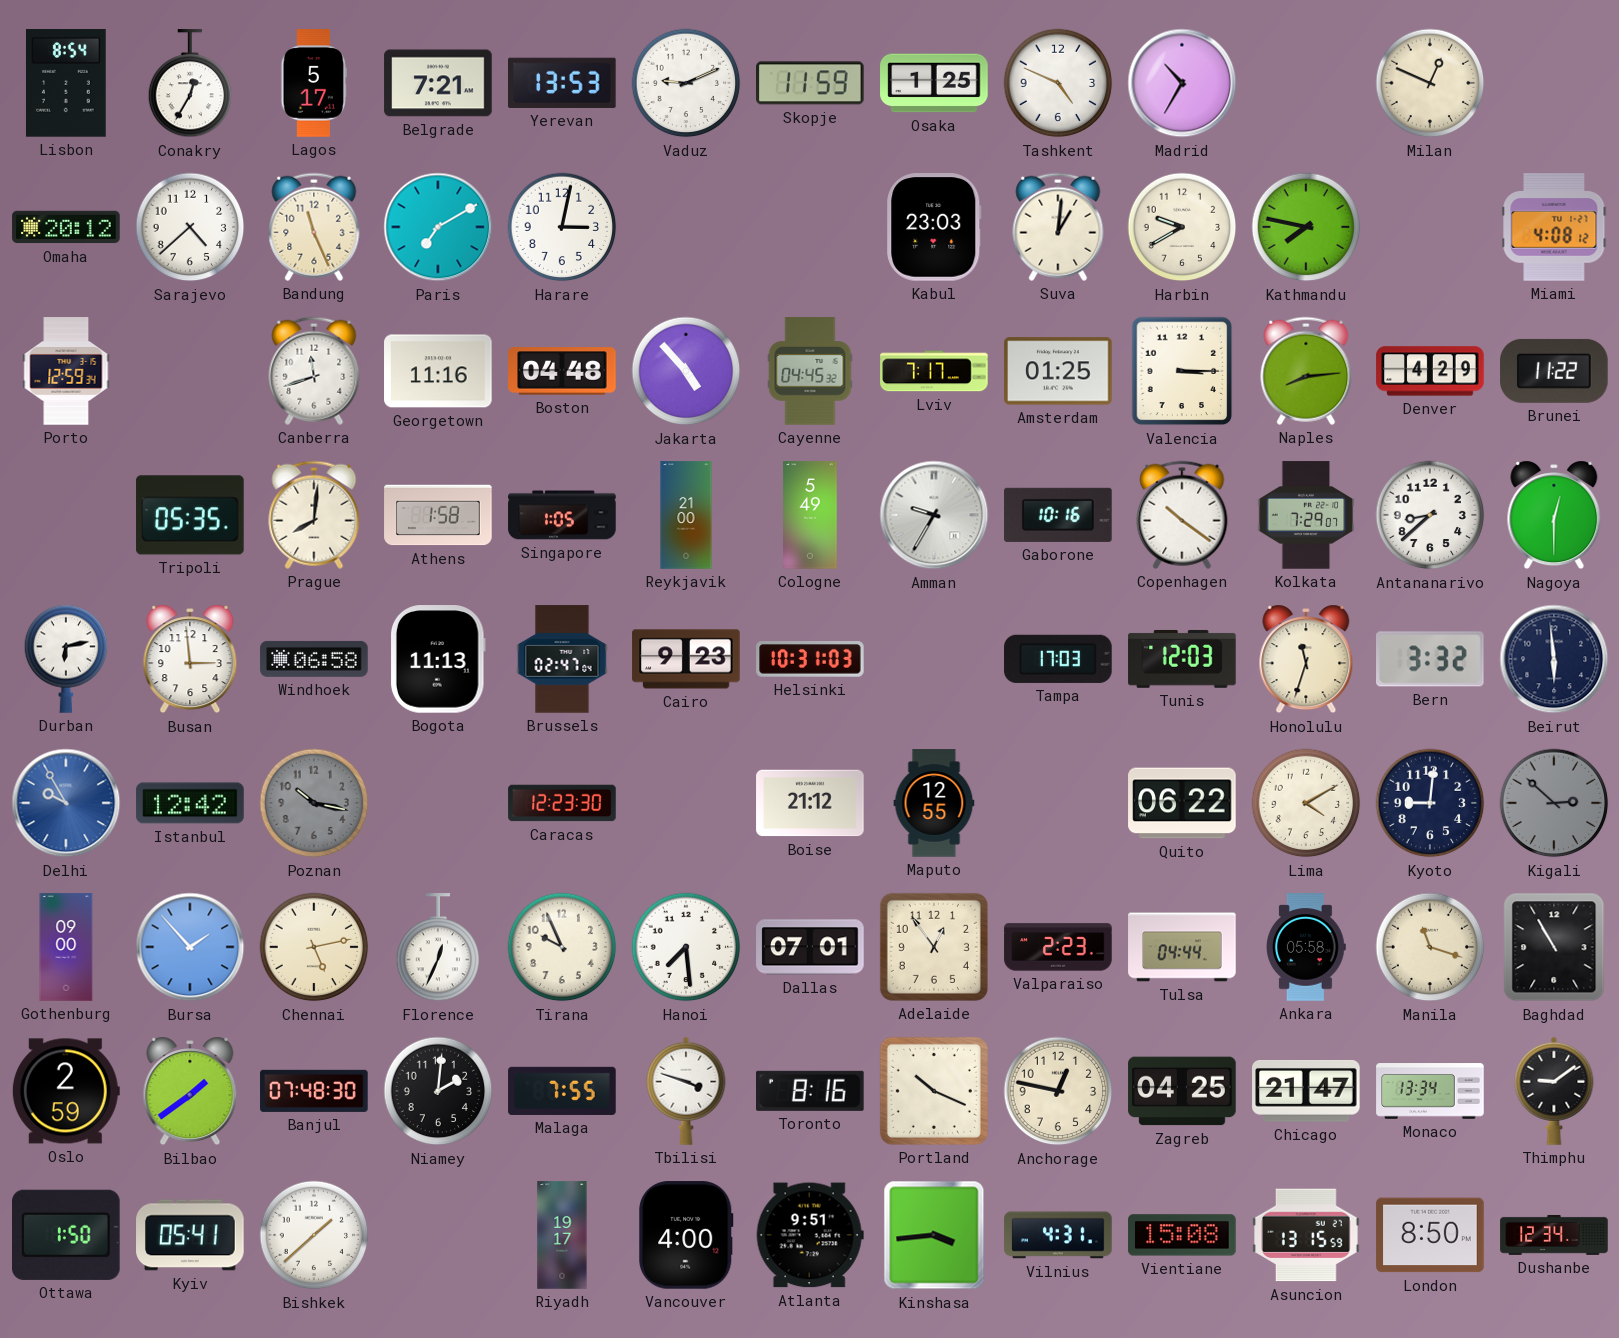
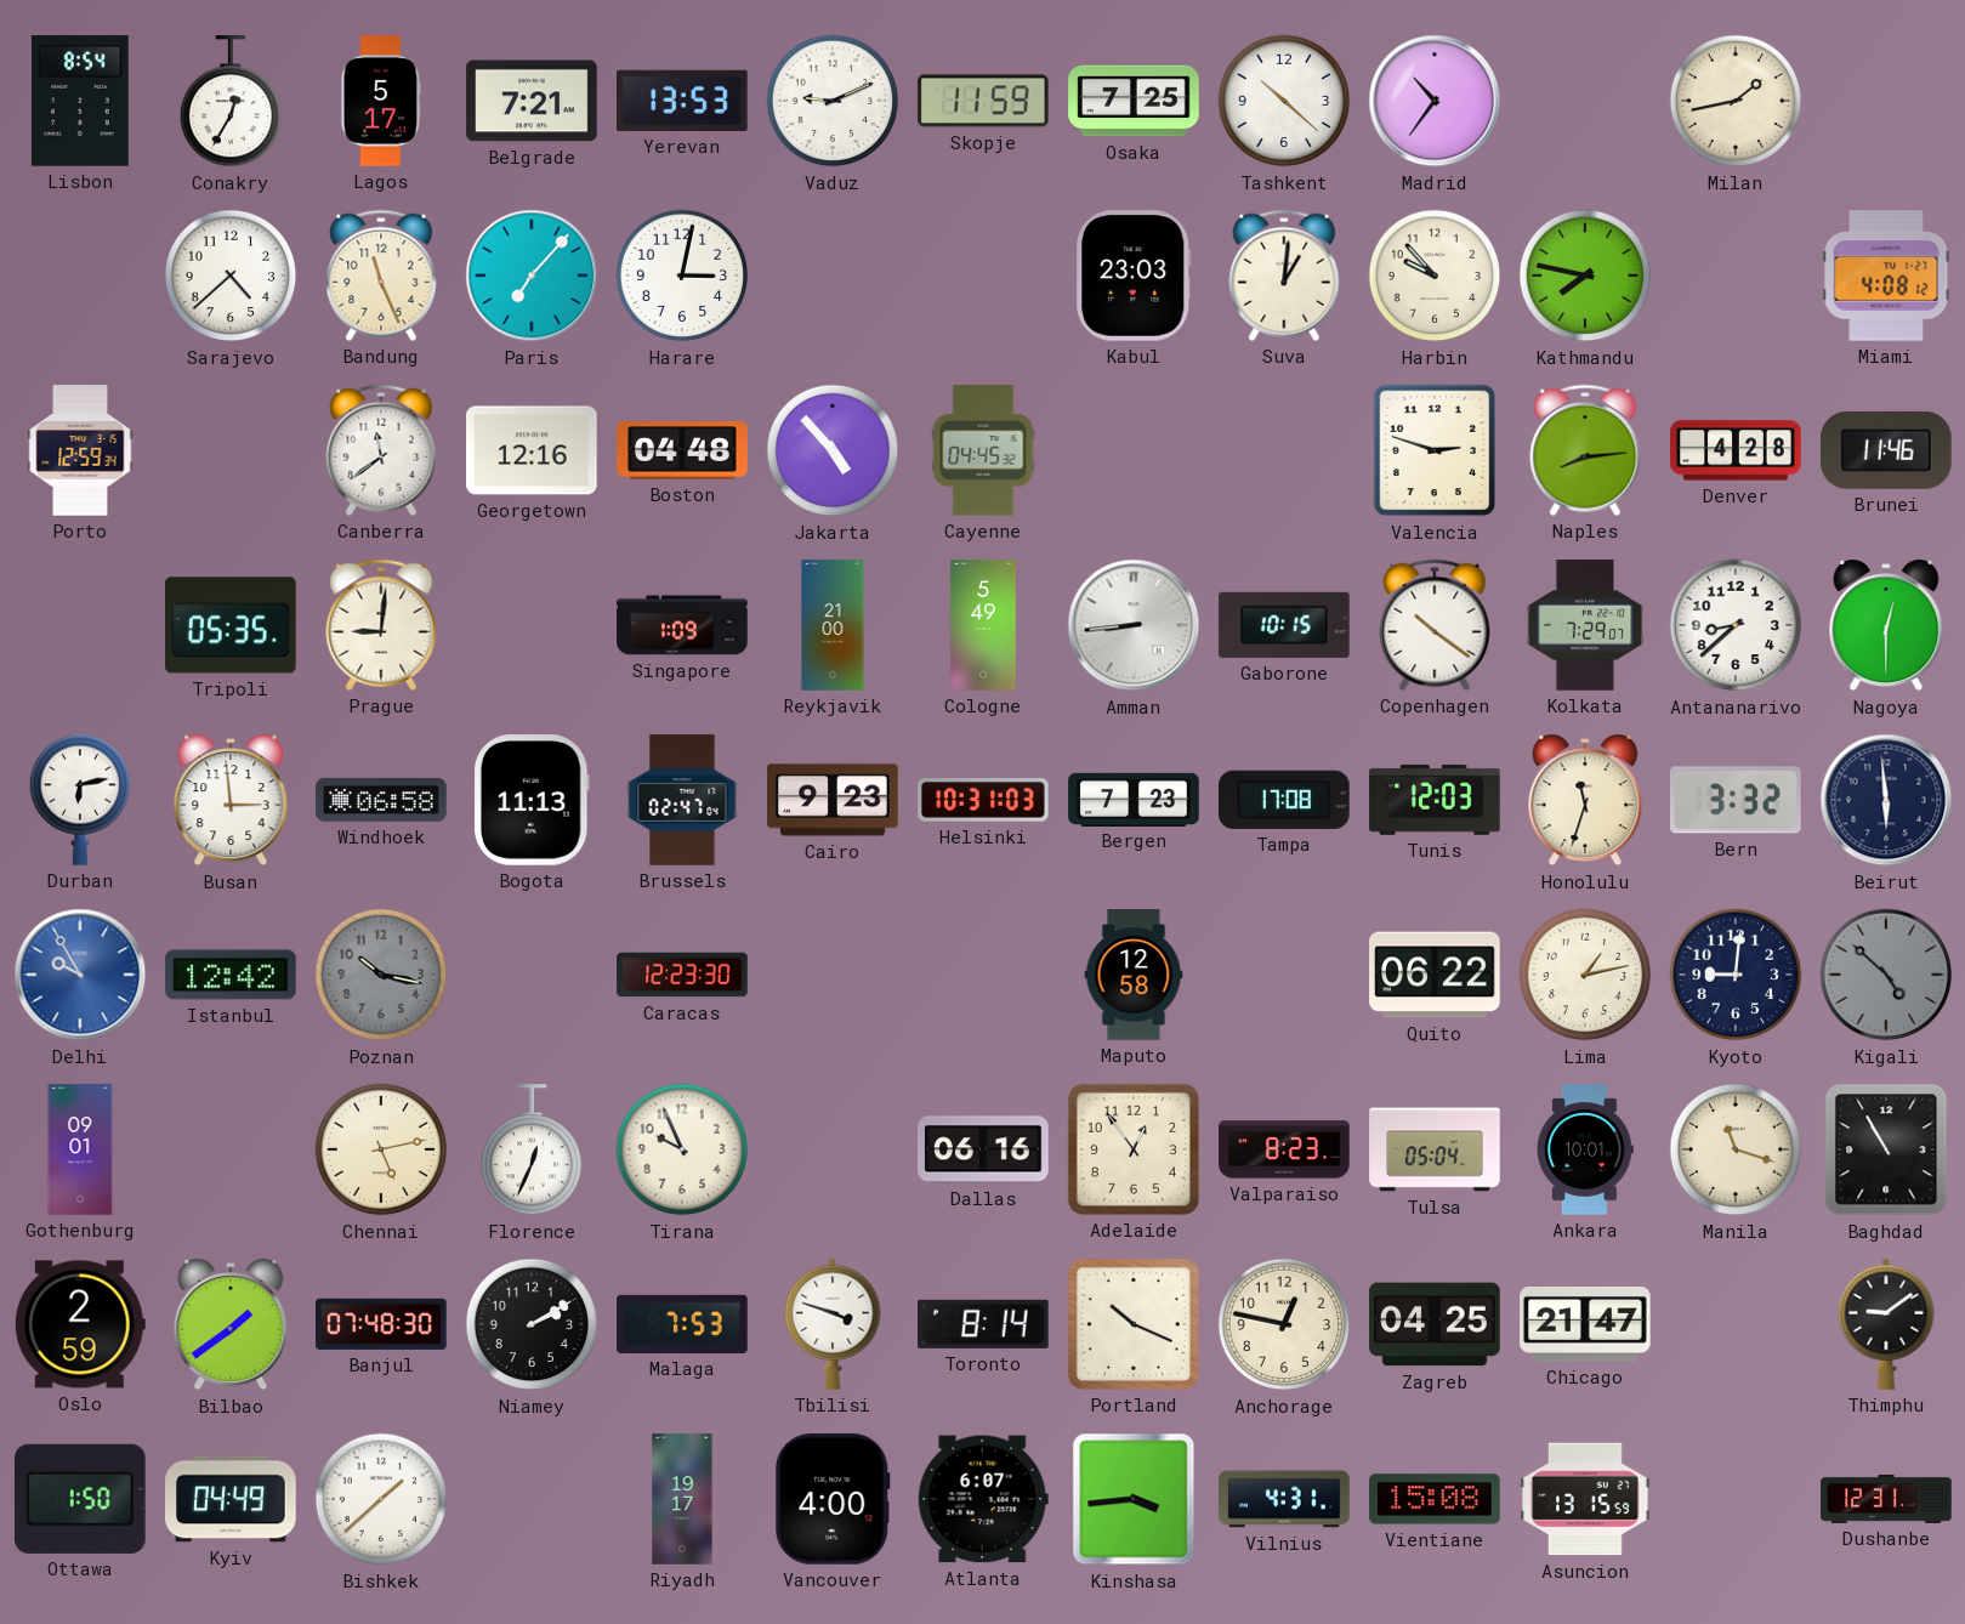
Osaka: 1:25 -> 7:25 (1134, 101)
Tashkent: 4:49 -> 10:22 (1284, 101)
Madrid: 10:35 -> 10:36 (1435, 101)
Milan: 12:49 -> 1:43 (1736, 101)
Omaha: 20:12 -> none (66, 227)
Paris: 7:10 -> 7:07 (532, 276)
Harbin: 9:40 -> 9:53 (1435, 276)
Canberra: 11:42 -> 11:39 (381, 450)
Georgetown: 11:16 -> 12:16 (532, 450)
Lviv: 7:17 -> none (934, 371)
Amsterdam: 01:25 -> none (1058, 371)
Valencia: 3:15 -> 2:48 (1435, 450)
Denver: 4:29 -> 4:28 (1736, 450)
Brunei: 11:22 -> 11:46 (1886, 450)
Prague: 8:01 -> 9:01 (381, 625)
Athens: 1:58 -> none (438, 515)
Singapore: 1:05 -> 1:09 (682, 625)
Amman: 9:35 -> 8:44 (1134, 625)
Gaborone: 10:16 -> 10:15 (1284, 625)
Bergen: none -> 7:23 (1134, 799)
Tampa: 17:03 -> 17:08 (1284, 800)
Boise: 21:12 -> none (810, 803)
Maputo: 12:55 -> 12:58 (1134, 975)
Lima: 4:10 -> 1:13 (1585, 975)
Kigali: 2:52 -> 4:52 (1886, 975)
Gothenburg: 09:00 -> 09:01 (80, 1149)
Bursa: 1:53 -> none (190, 947)
Hanoi: 7:29 -> none (686, 947)
Dallas: 07:01 -> 06:16 (983, 1149)
Valparaiso: 2:23 -> 8:23 (1284, 1149)
Tulsa: 04:44 -> 05:04 (1435, 1149)
Ankara: 05:58 -> 10:01 (1586, 1149)
Niamey: 2:01 -> 2:10 (532, 1324)
Malaga: 7:55 -> 7:53 (682, 1324)
Toronto: 8:16 -> 8:14 (984, 1324)
Monaco: 13:34 -> none (1430, 1091)
Kyiv: 05:41 -> 04:49 (231, 1499)
Atlanta: 9:51 -> 6:07 (983, 1499)
London: 8:50 -> none (1430, 1235)
Dushanbe: 12:34 -> 12:31 (1886, 1499)
